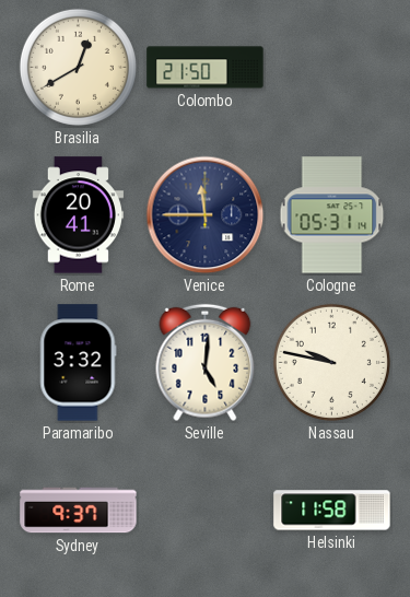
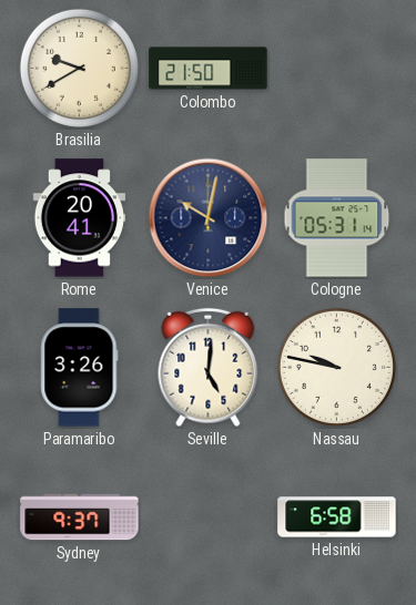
Brasilia: 12:40 -> 9:40 (79, 68)
Venice: 11:45 -> 10:02 (209, 218)
Paramaribo: 3:32 -> 3:26 (80, 368)
Helsinki: 11:58 -> 6:58 (337, 517)
